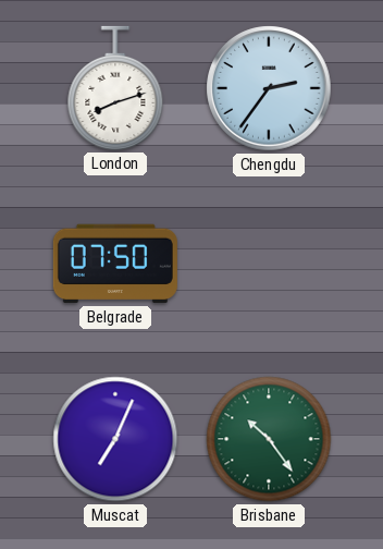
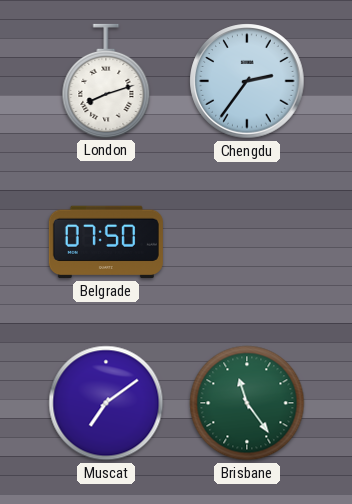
Muscat: 7:04 -> 7:09 (106, 403)
Brisbane: 10:24 -> 11:24 (247, 403)
